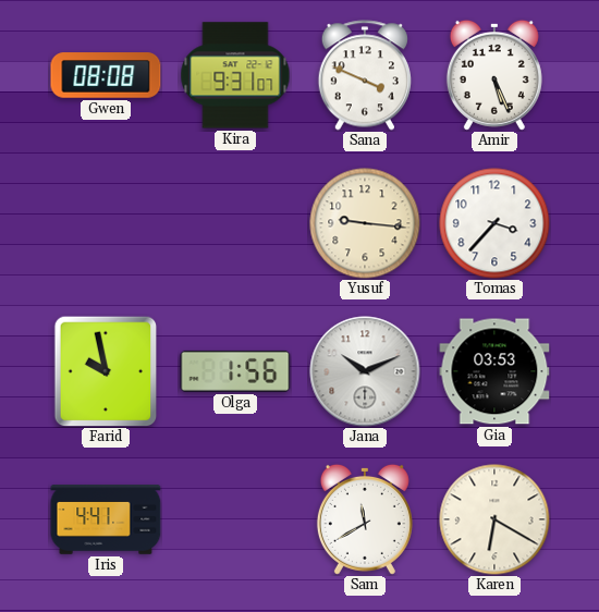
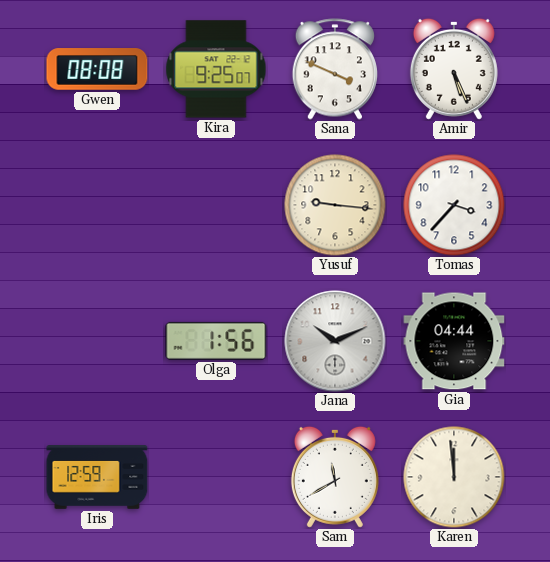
Kira: 9:31 -> 9:25 (216, 69)
Farid: 9:58 -> none (106, 371)
Gia: 03:53 -> 04:44 (454, 341)
Iris: 4:41 -> 12:59 (97, 477)
Karen: 6:20 -> 11:59 (454, 477)
